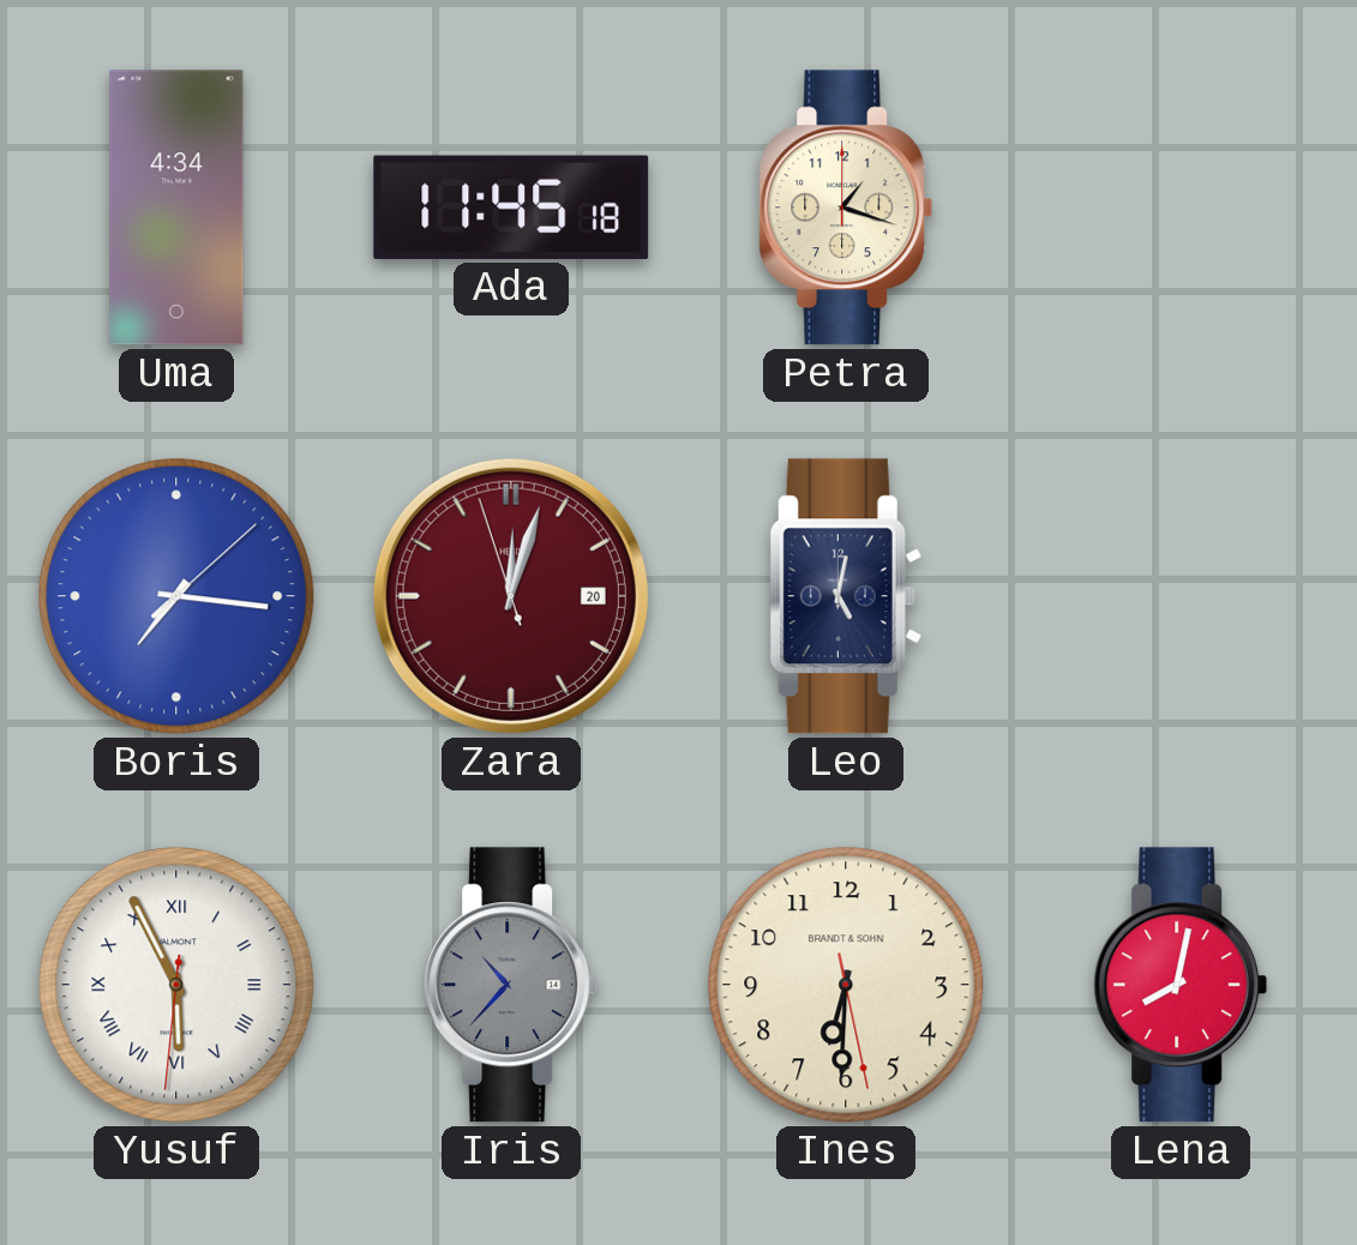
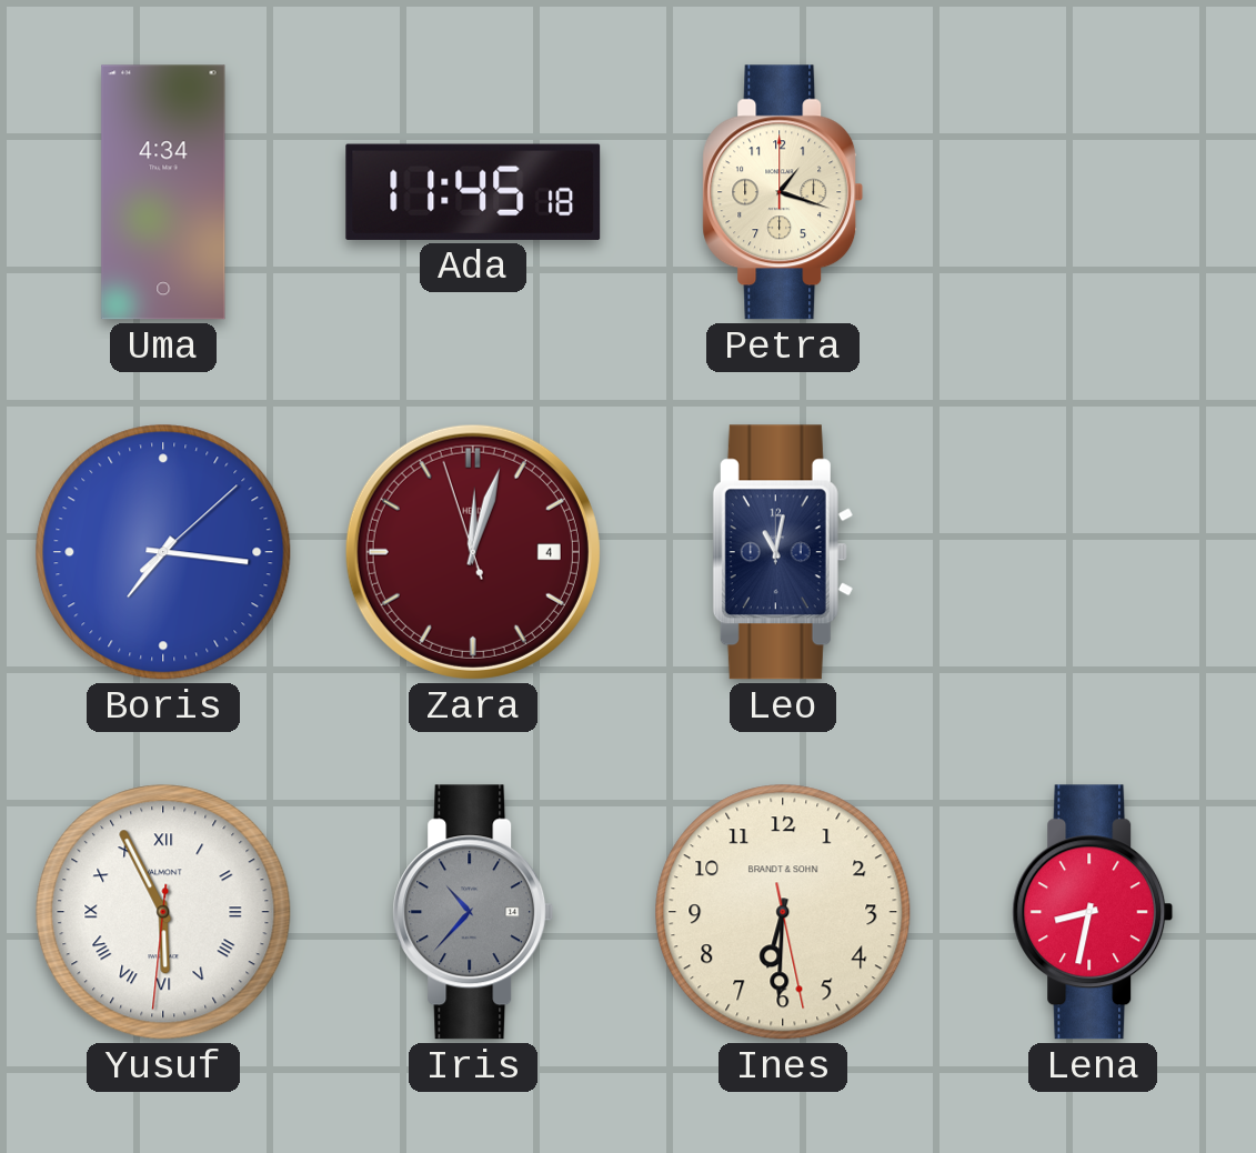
Zara date: 20 -> 4 (473, 552)
Leo: 5:02 -> 11:02 (783, 552)
Lena: 8:02 -> 8:32 (1093, 912)
